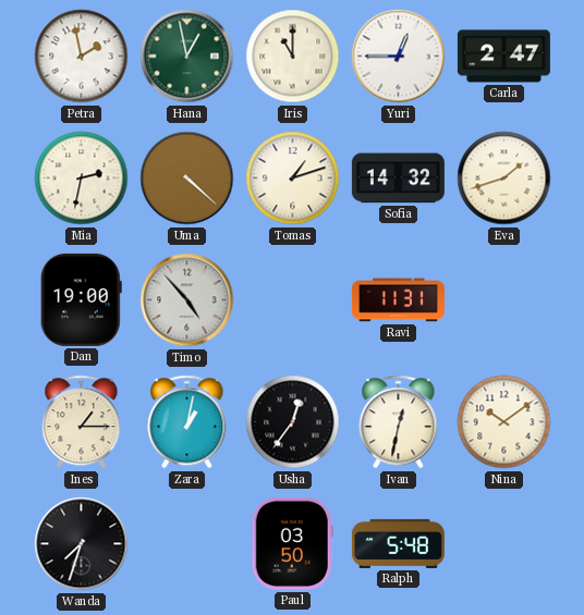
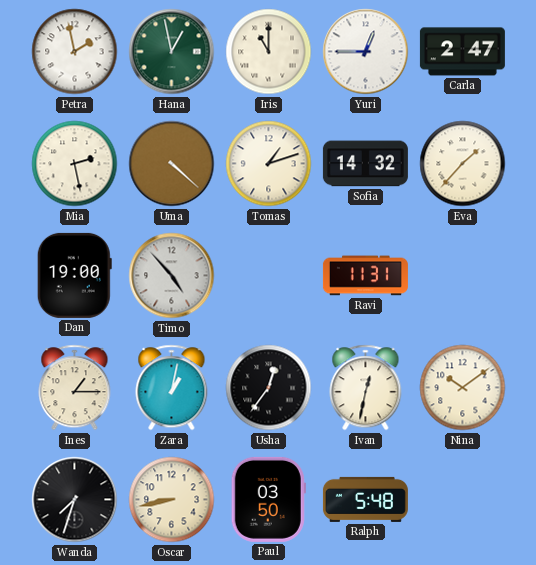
Mia: 2:32 -> 2:28 (75, 164)
Eva: 1:42 -> 1:37 (463, 164)
Oscar: none -> 8:43 (172, 500)
